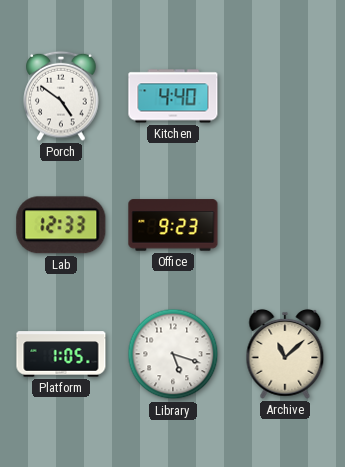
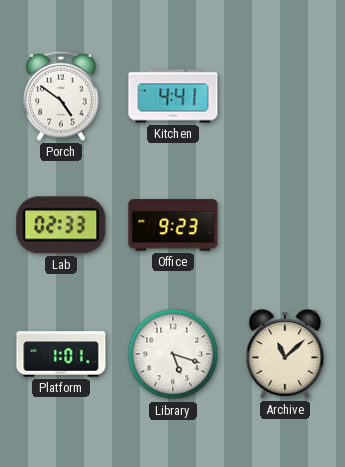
Kitchen: 4:40 -> 4:41 (173, 96)
Lab: 12:33 -> 02:33 (61, 225)
Platform: 1:05 -> 1:01 (61, 354)
